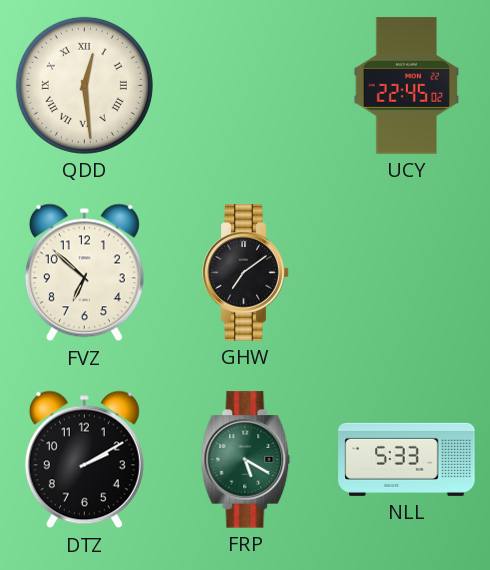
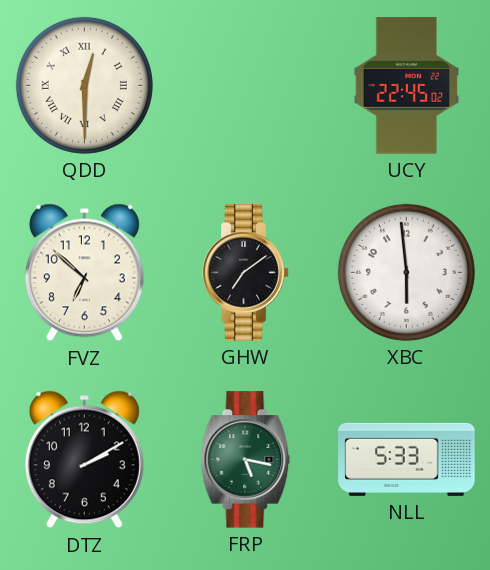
QDD: 12:29 -> 12:30 (84, 85)
XBC: none -> 5:59 (406, 272)
FRP: 5:20 -> 5:17 (246, 460)
